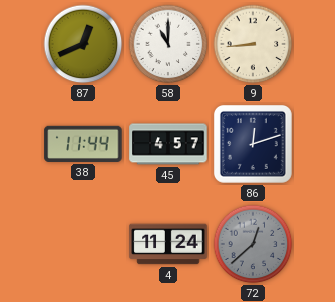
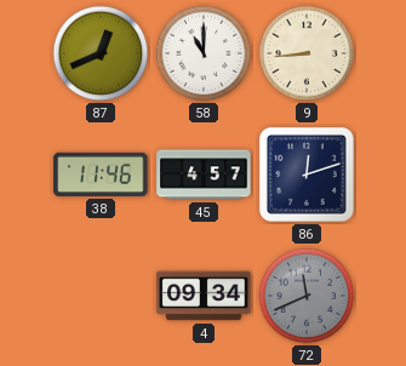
38: 11:44 -> 11:46 (101, 175)
4: 11:24 -> 09:34 (204, 296)
72: 12:38 -> 11:41 (307, 296)
